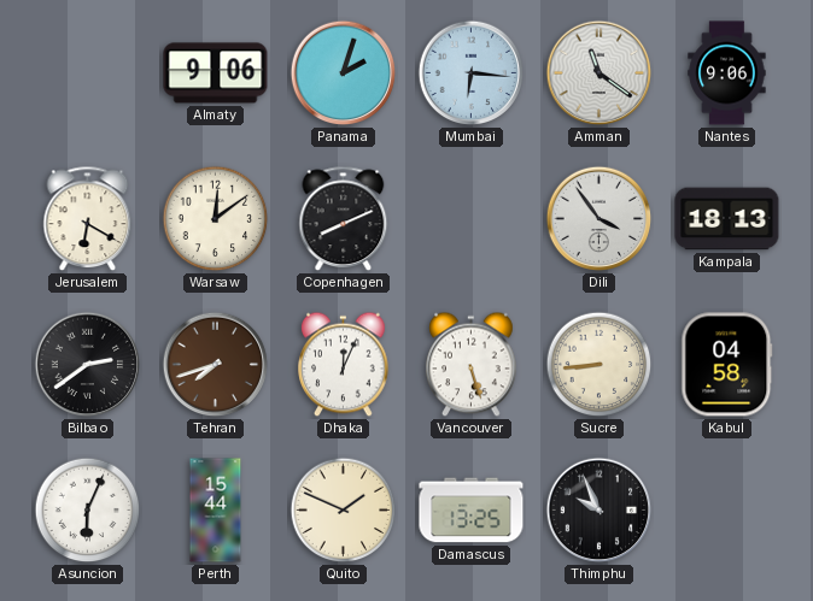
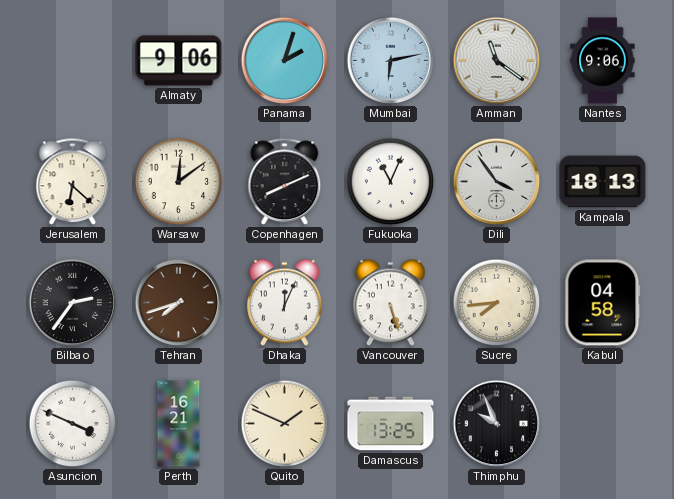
Mumbai: 6:16 -> 6:13 (391, 61)
Jerusalem: 6:20 -> 6:22 (73, 182)
Fukuoka: none -> 11:04 (391, 182)
Bilbao: 2:39 -> 2:36 (73, 303)
Sucre: 8:44 -> 7:44 (497, 303)
Asuncion: 6:04 -> 3:49 (73, 424)
Perth: 15:44 -> 16:21 (179, 424)
